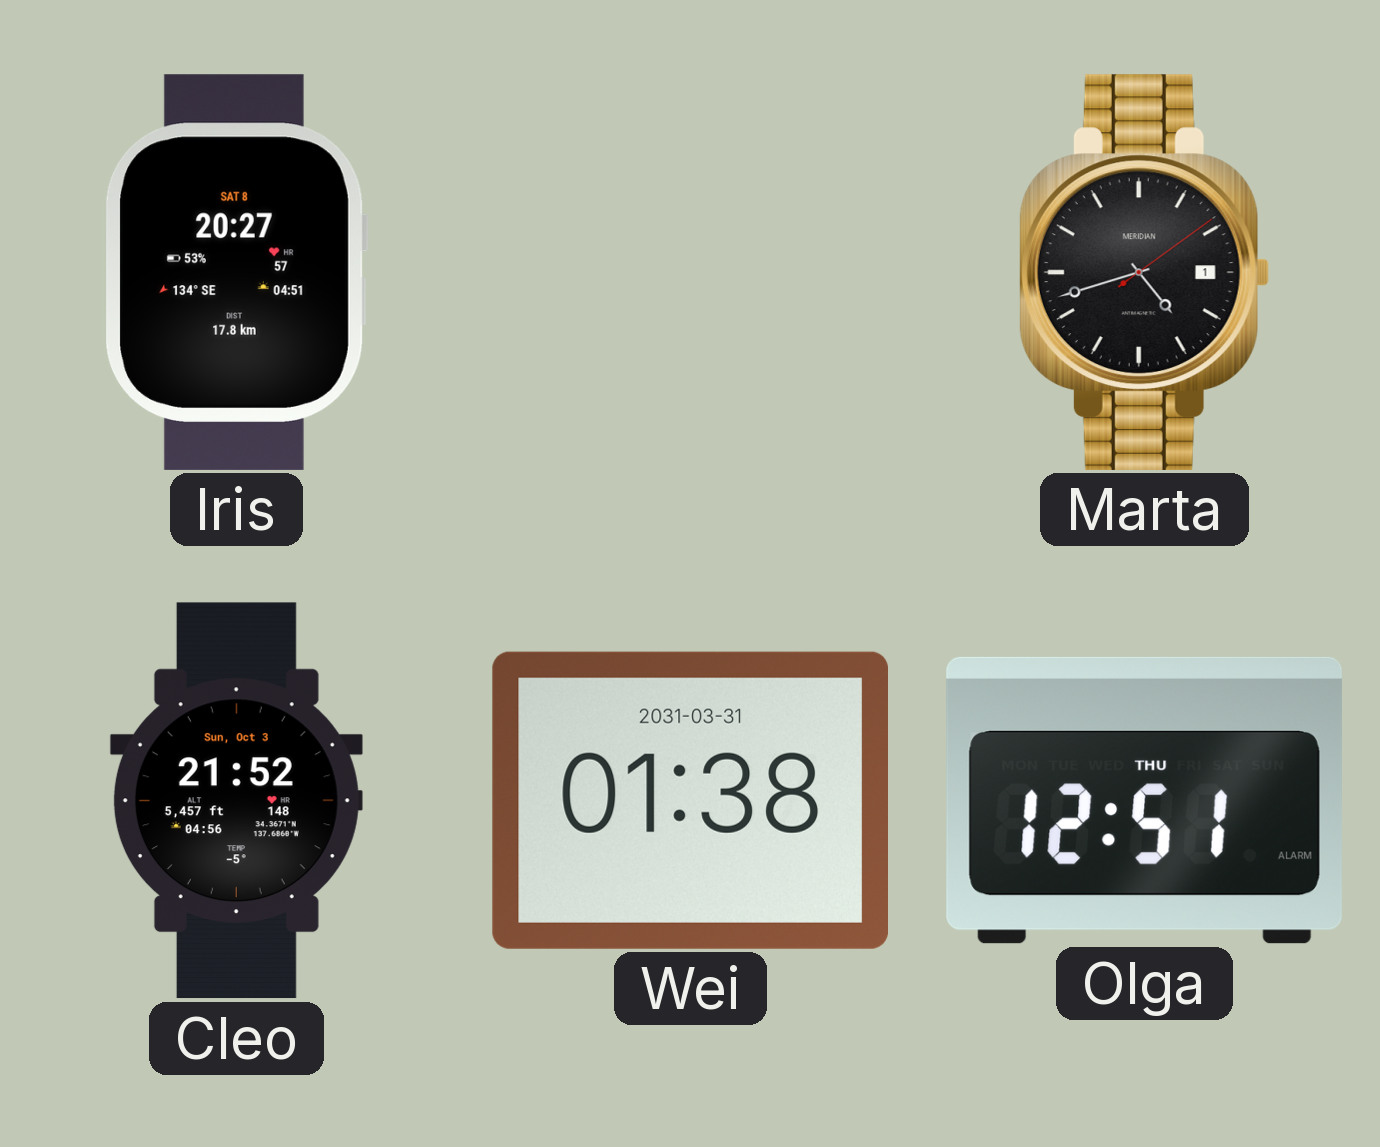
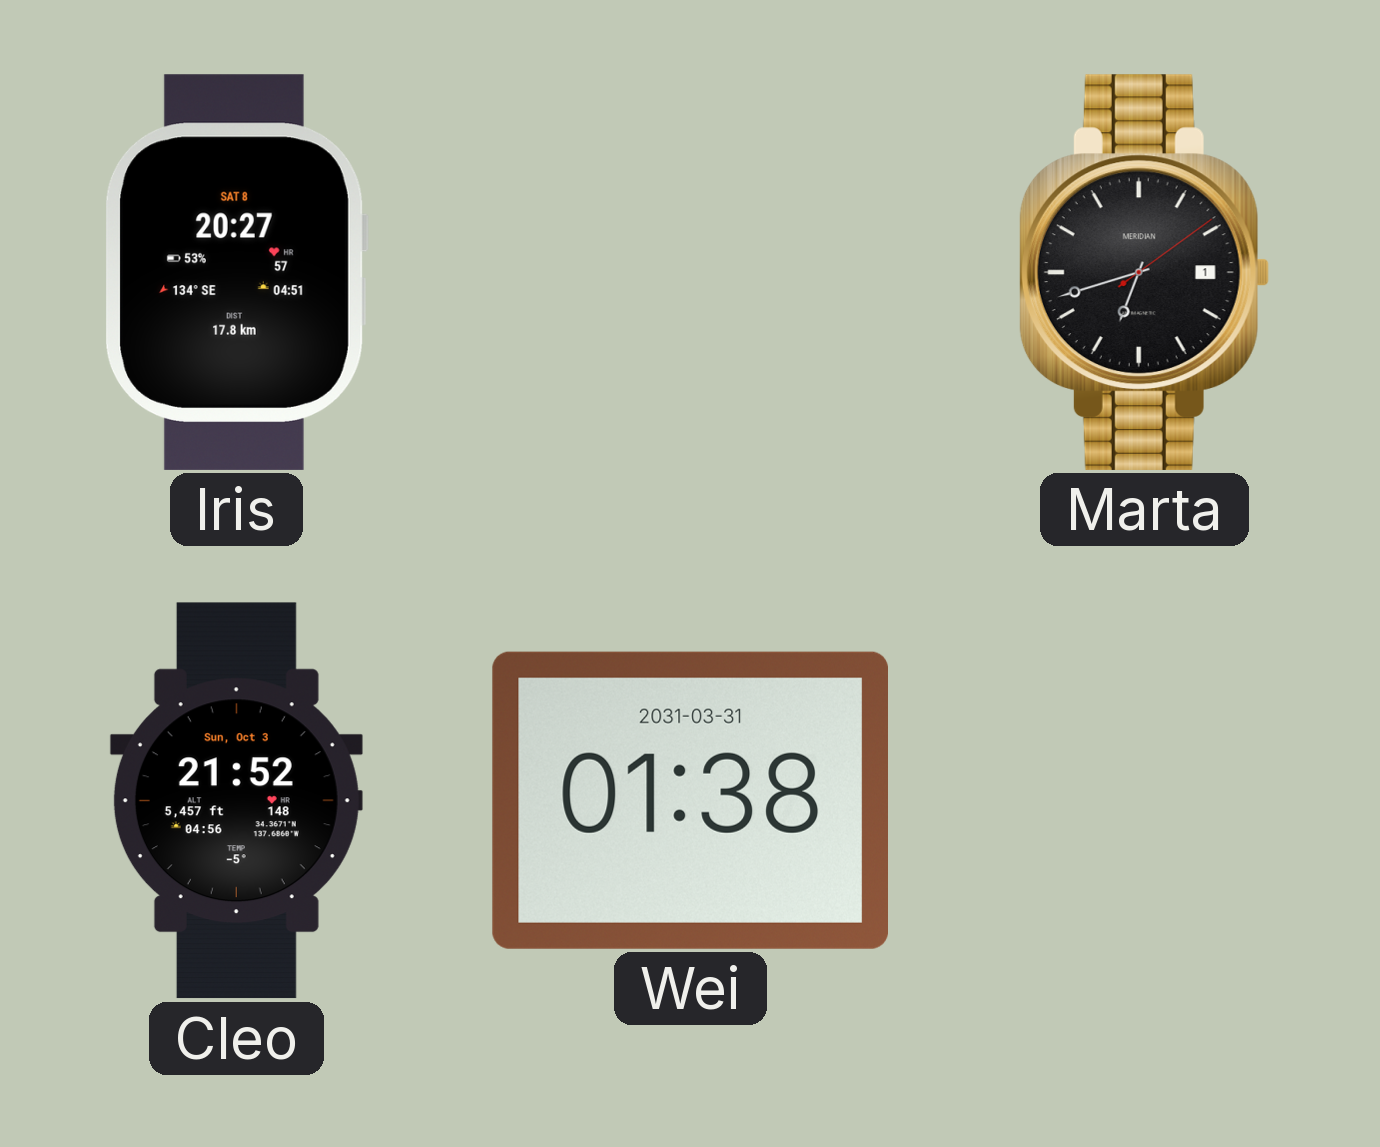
Marta: 4:42 -> 6:42 (1144, 272)
Olga: 12:51 -> none (1144, 800)
